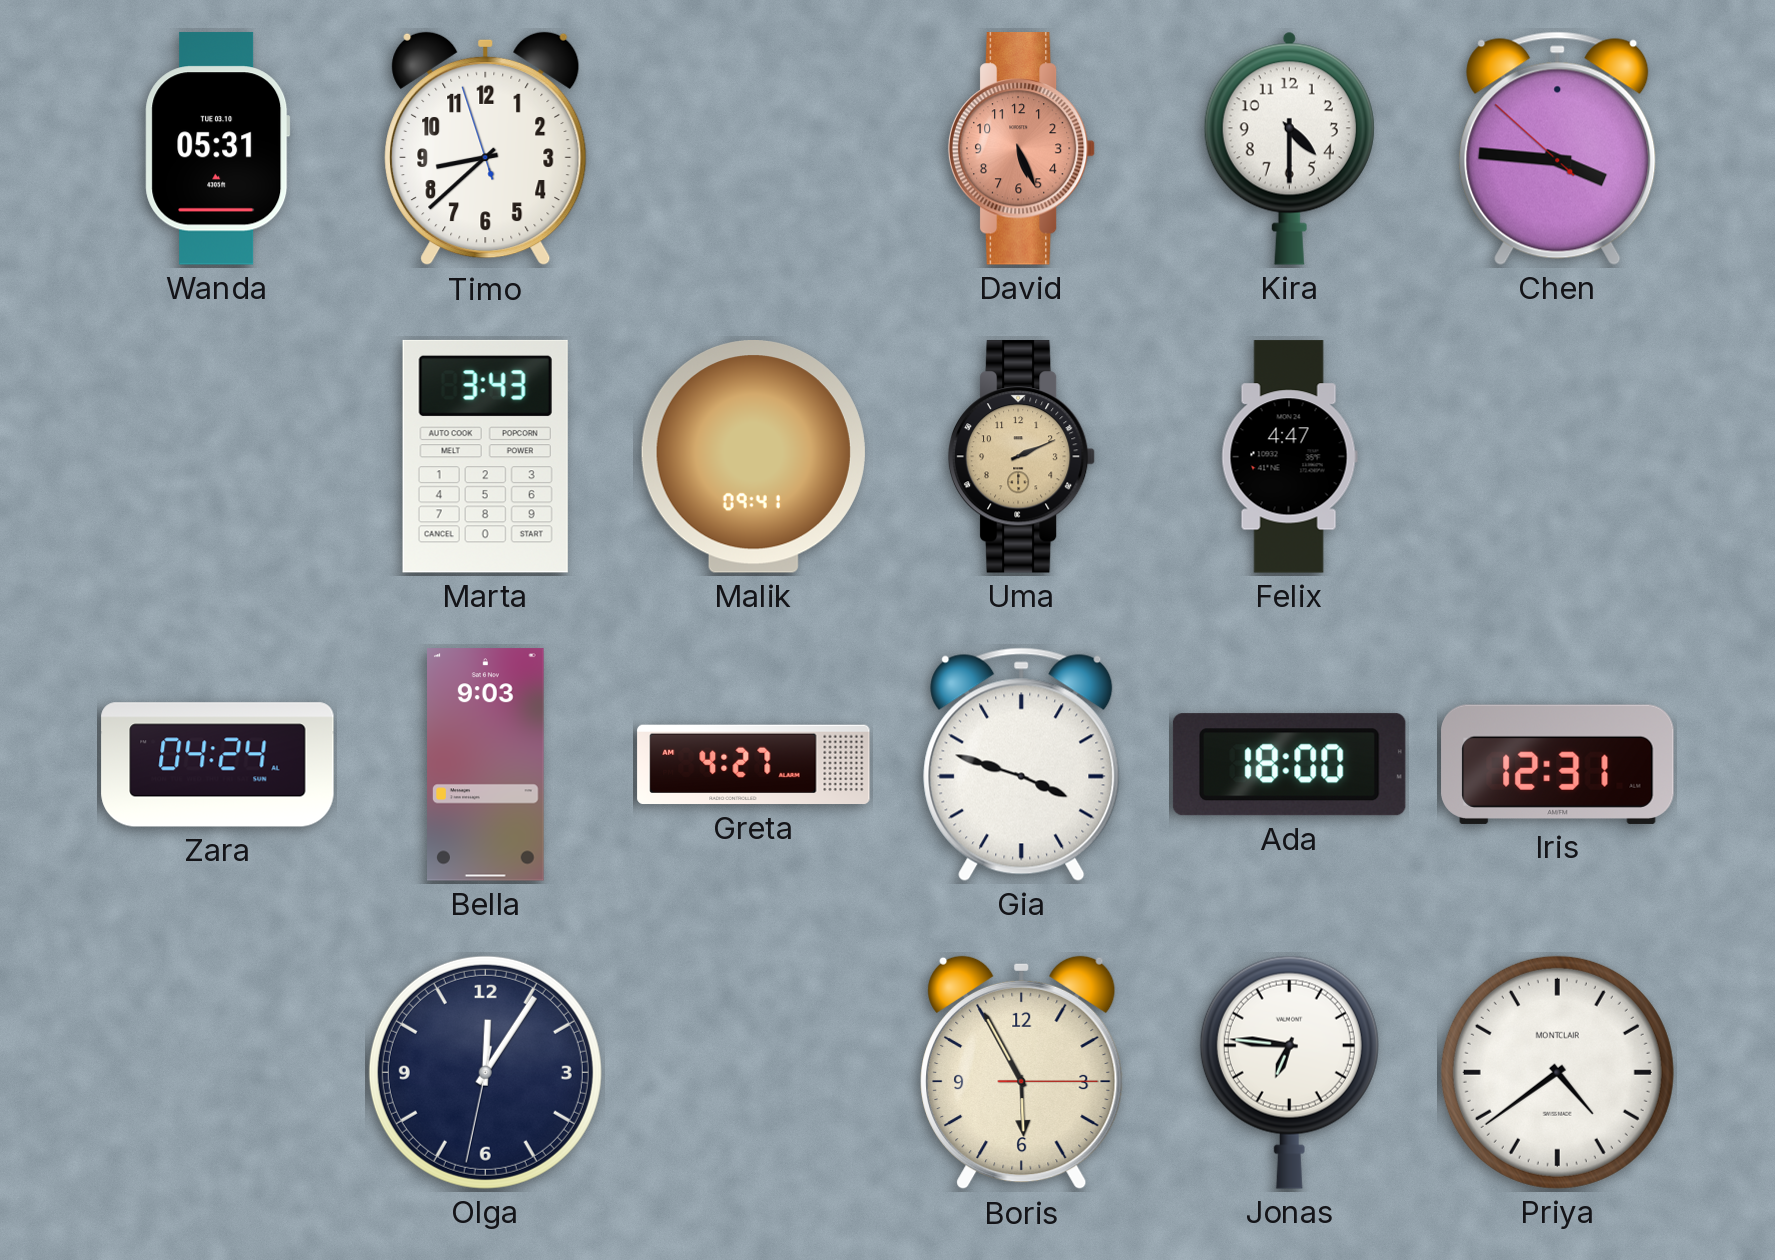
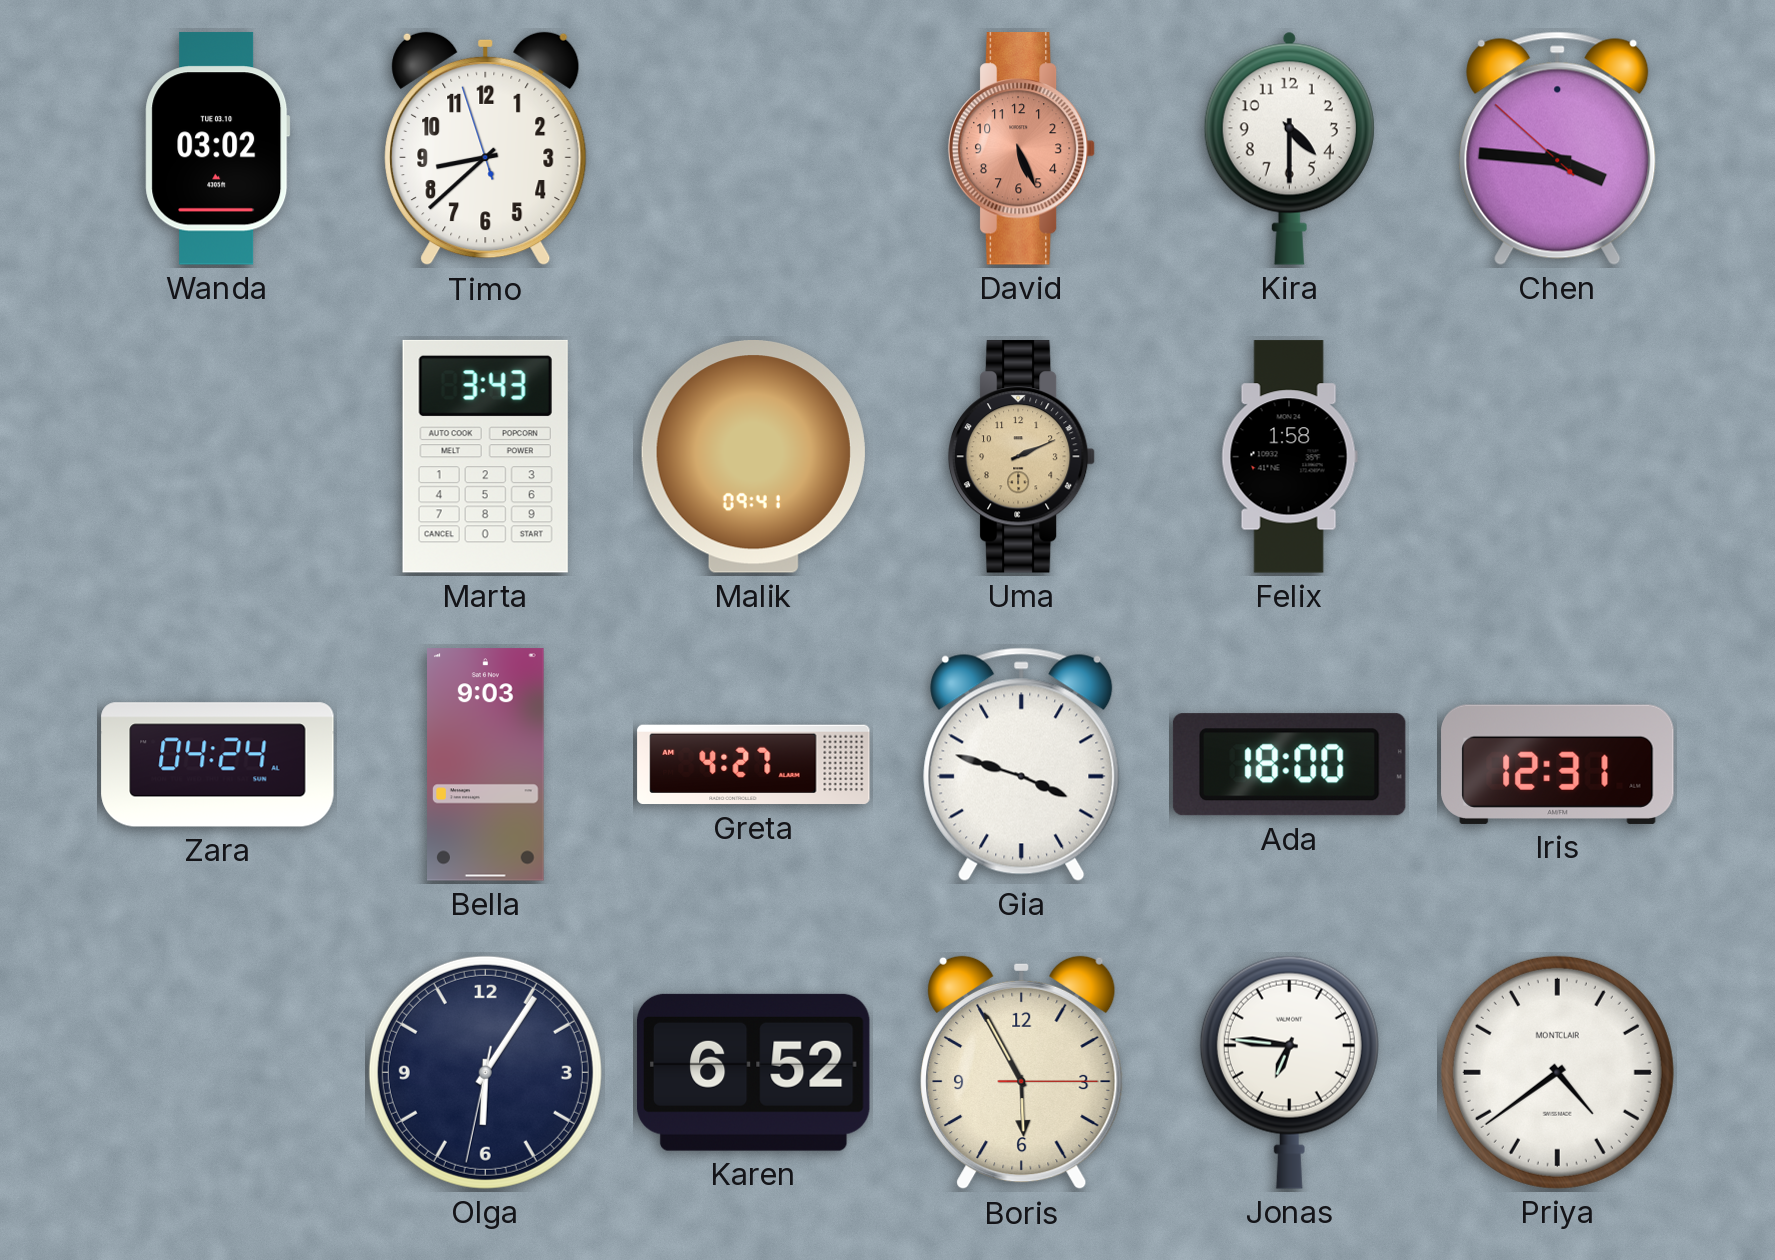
Wanda: 05:31 -> 03:02 (218, 149)
Felix: 4:47 -> 1:58 (1289, 457)
Olga: 12:05 -> 6:05 (485, 1072)
Karen: none -> 6:52 (753, 1072)
